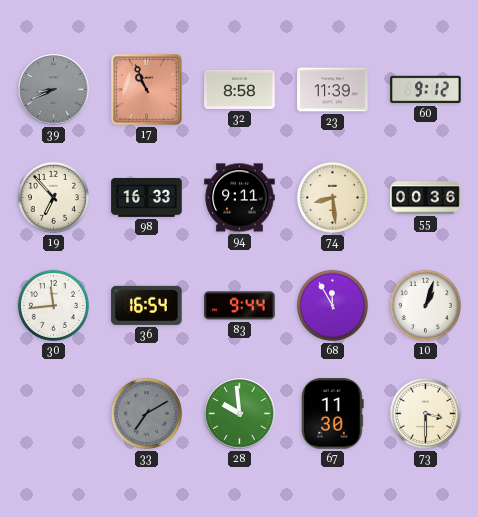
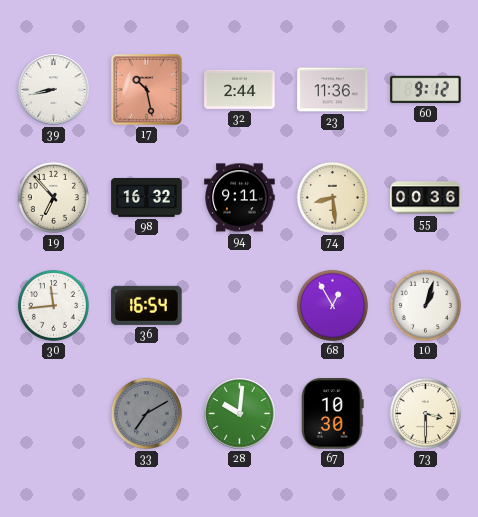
39: 8:41 -> 8:43 (54, 90)
39 dial: grey -> white (54, 90)
17: 10:56 -> 10:28 (147, 90)
32: 8:58 -> 2:44 (240, 89)
23: 11:39 -> 11:36 (333, 90)
98: 16:33 -> 16:32 (147, 197)
83: 9:44 -> none (240, 306)
68: 11:55 -> 12:55 (332, 305)
28: 9:59 -> 10:01 (240, 414)
67: 11:30 -> 10:30 (333, 414)
